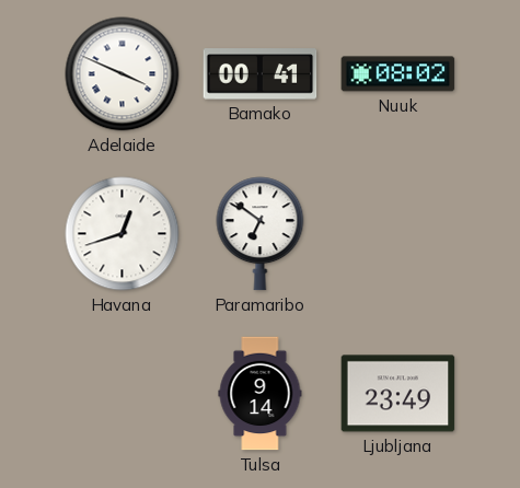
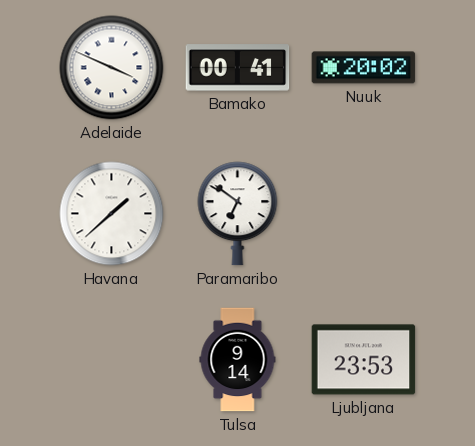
Nuuk: 08:02 -> 20:02 (364, 68)
Havana: 12:42 -> 1:38 (112, 214)
Ljubljana: 23:49 -> 23:53 (364, 360)
